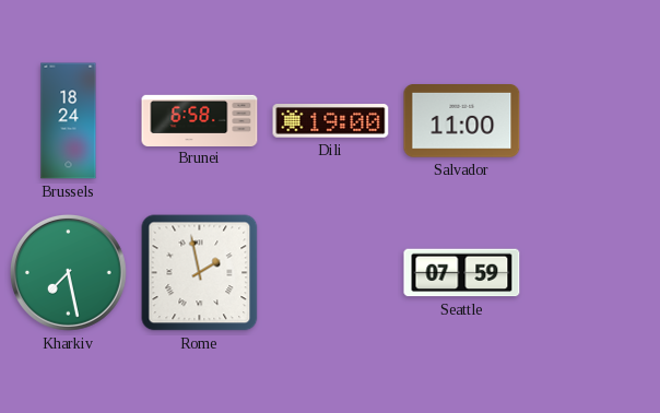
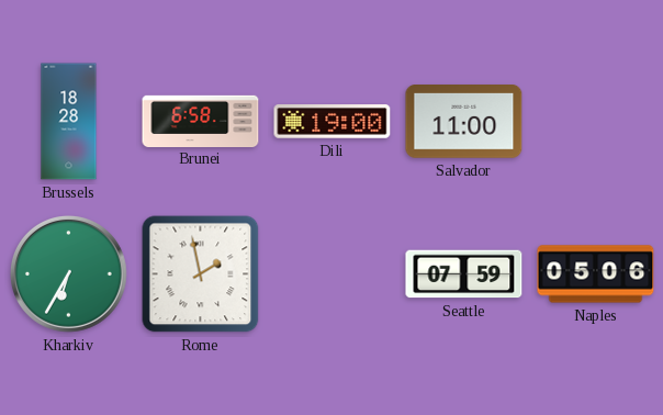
Brussels: 18:24 -> 18:28 (69, 122)
Kharkiv: 7:28 -> 6:35 (69, 274)
Naples: none -> 05:06 (596, 274)
